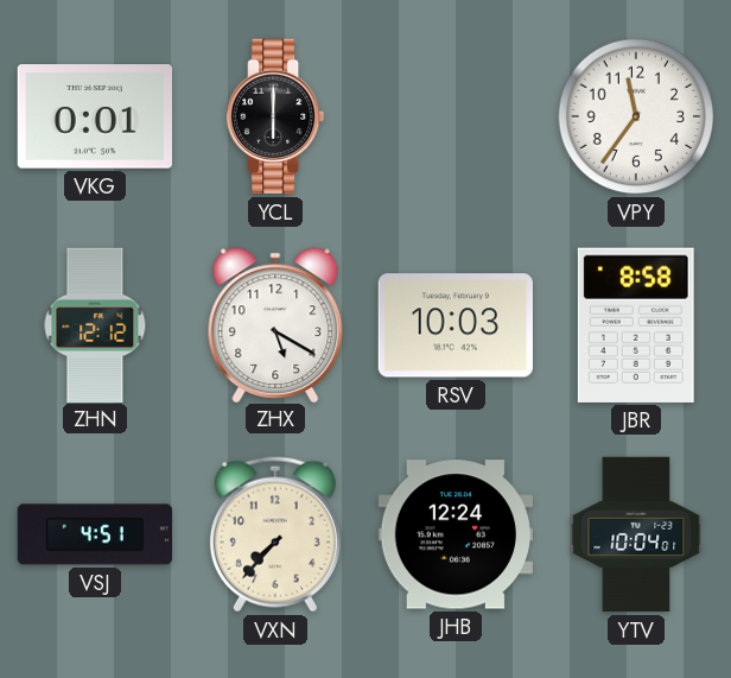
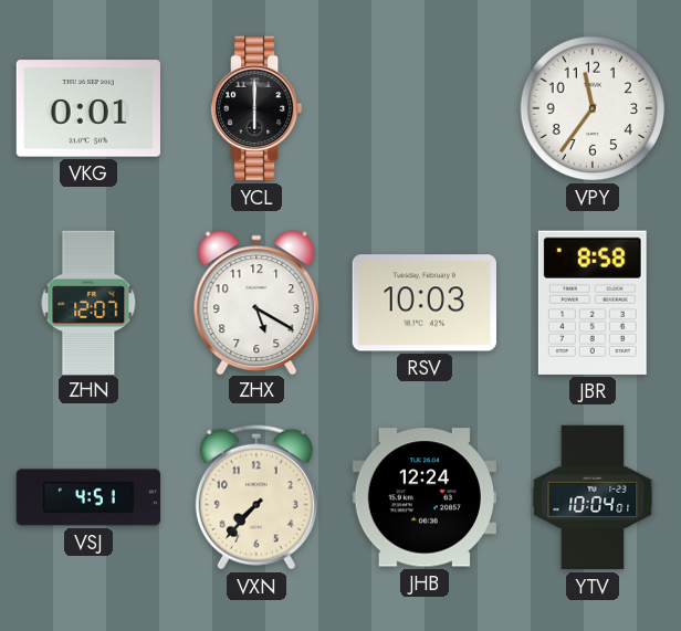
ZHN: 12:12 -> 12:07 (88, 302)
